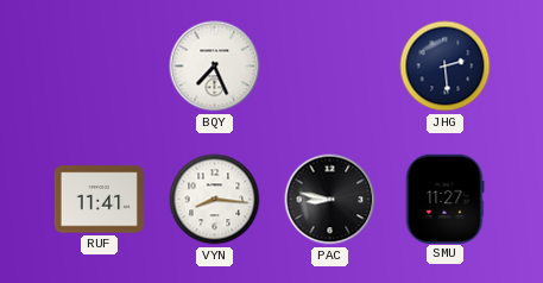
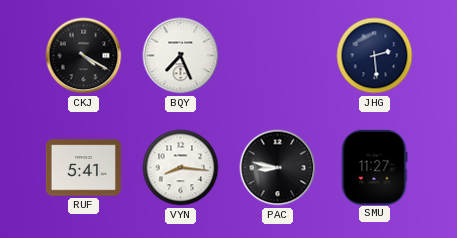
CKJ: none -> 4:20 (84, 56)
RUF: 11:41 -> 5:41 (83, 168)
